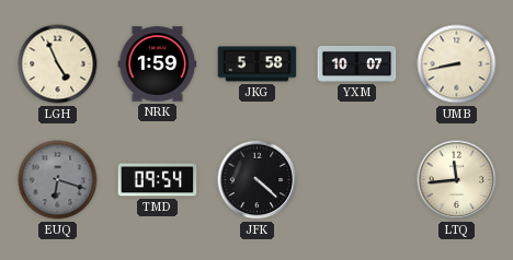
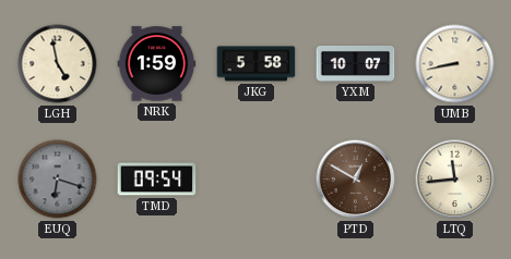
LGH: 4:56 -> 4:58 (58, 64)
JFK: 4:22 -> none (258, 180)
PTD: none -> 12:50 (356, 180)
